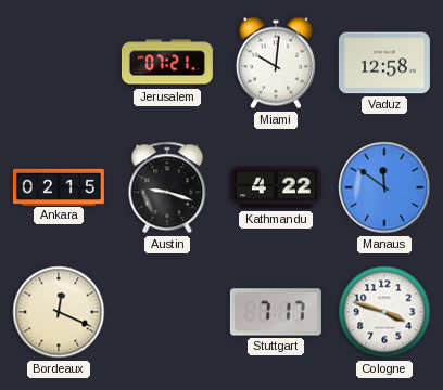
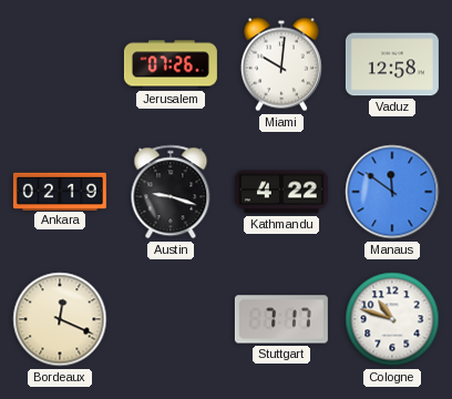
Jerusalem: 07:21 -> 07:26 (171, 64)
Ankara: 02:15 -> 02:19 (60, 191)
Cologne: 3:48 -> 10:48 (392, 319)
